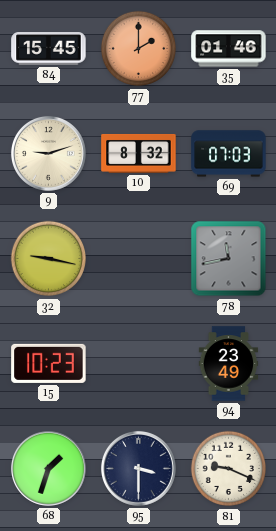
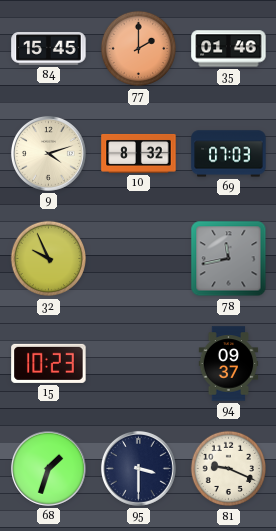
9: 9:12 -> 4:12 (48, 153)
32: 9:17 -> 9:56 (49, 259)
94: 23:49 -> 09:37 (229, 364)
